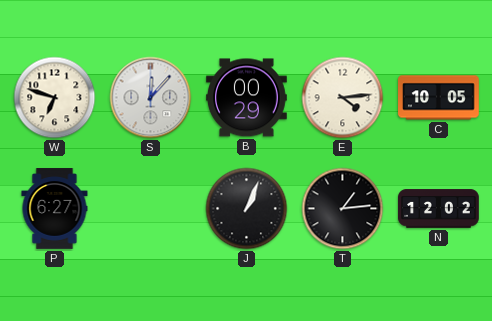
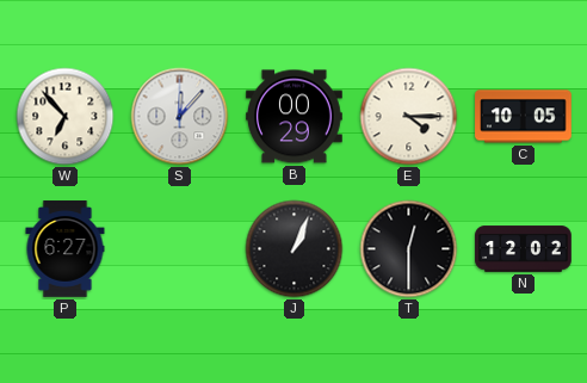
W: 6:48 -> 6:53 (66, 117)
E: 4:14 -> 4:15 (409, 117)
T: 1:14 -> 12:30 (409, 249)
